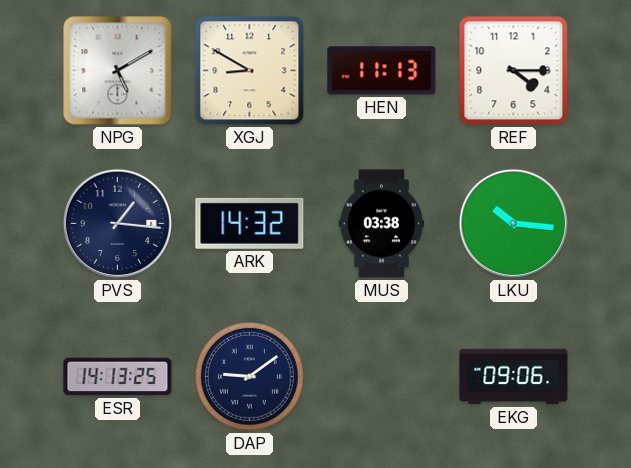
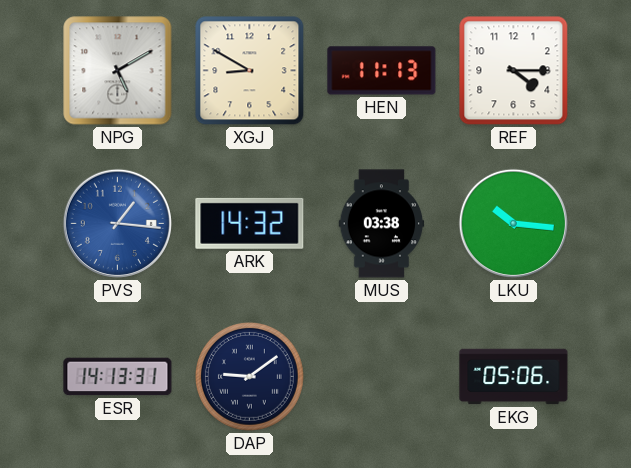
PVS dial: navy -> blue (117, 223)
ESR: 14:13:25 -> 14:13:31 (118, 377)
EKG: 09:06 -> 05:06 (514, 377)
